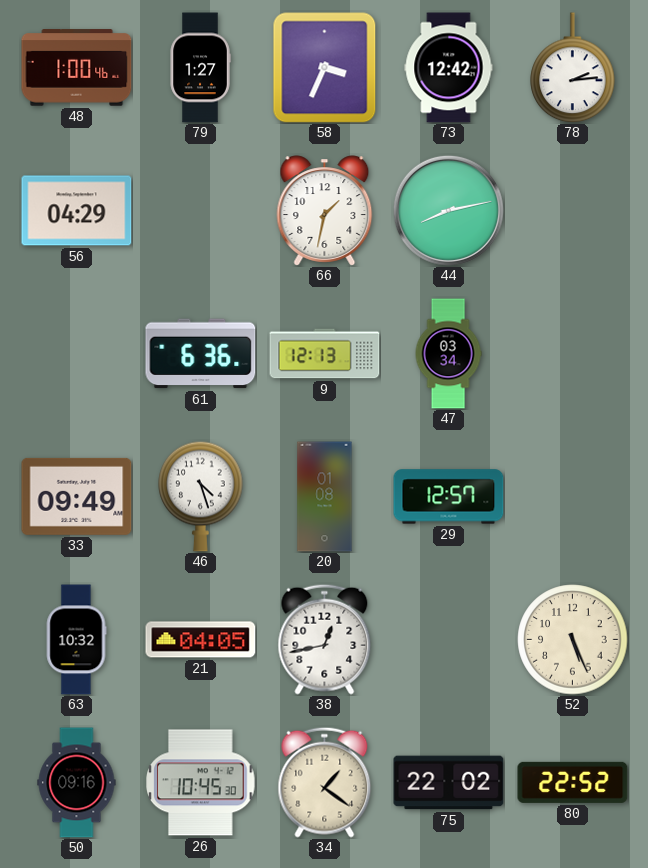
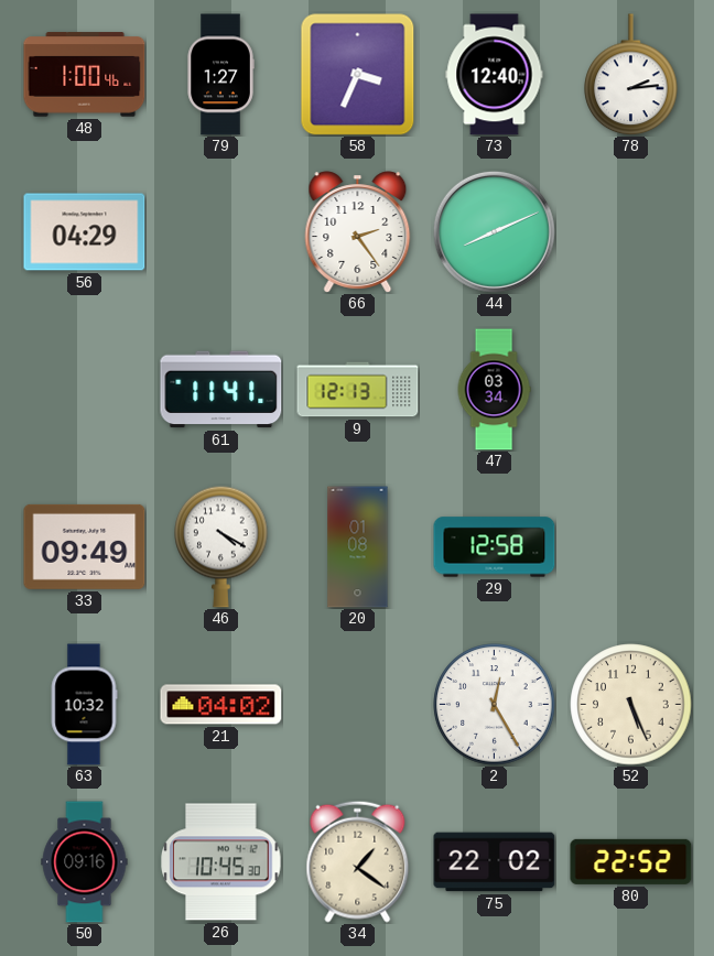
73: 12:42 -> 12:40 (495, 75)
66: 1:32 -> 2:24 (358, 232)
44: 8:13 -> 8:11 (494, 231)
61: 6:36 -> 11:41 (221, 390)
46: 4:27 -> 4:20 (221, 546)
29: 12:57 -> 12:58 (495, 547)
21: 04:05 -> 04:02 (221, 705)
38: 12:43 -> none (325, 639)
2: none -> 12:25 (495, 705)
